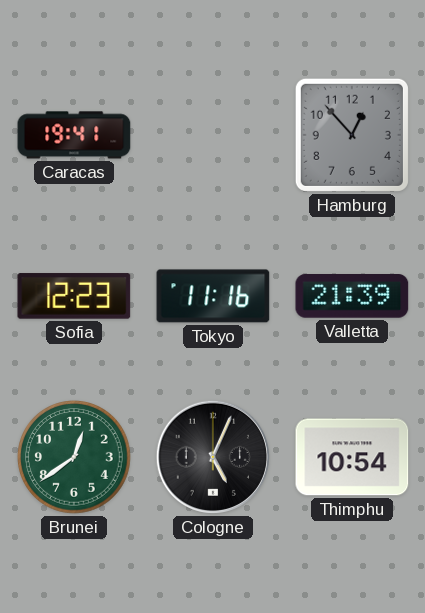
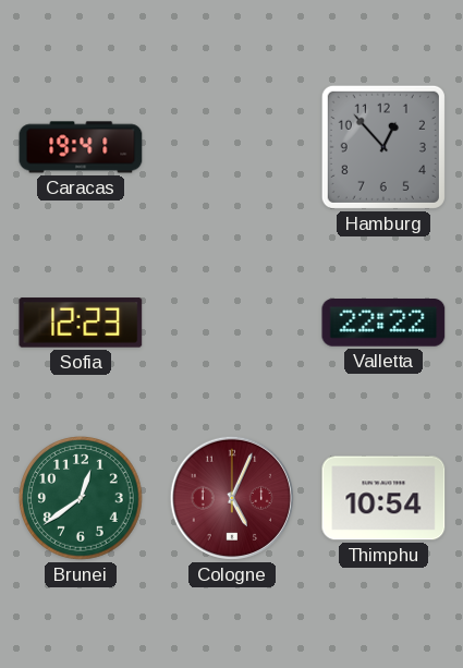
Tokyo: 11:16 -> none (213, 296)
Valletta: 21:39 -> 22:22 (383, 324)
Cologne dial: black -> burgundy (232, 498)
